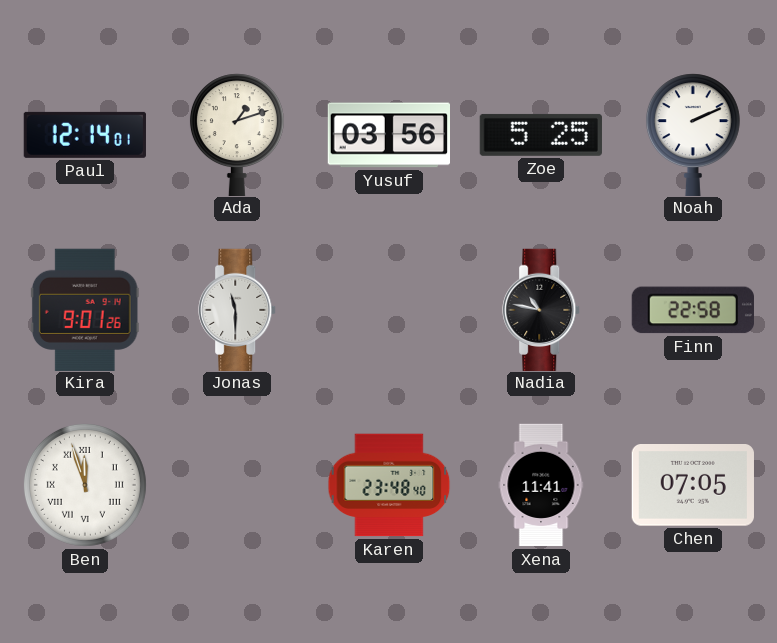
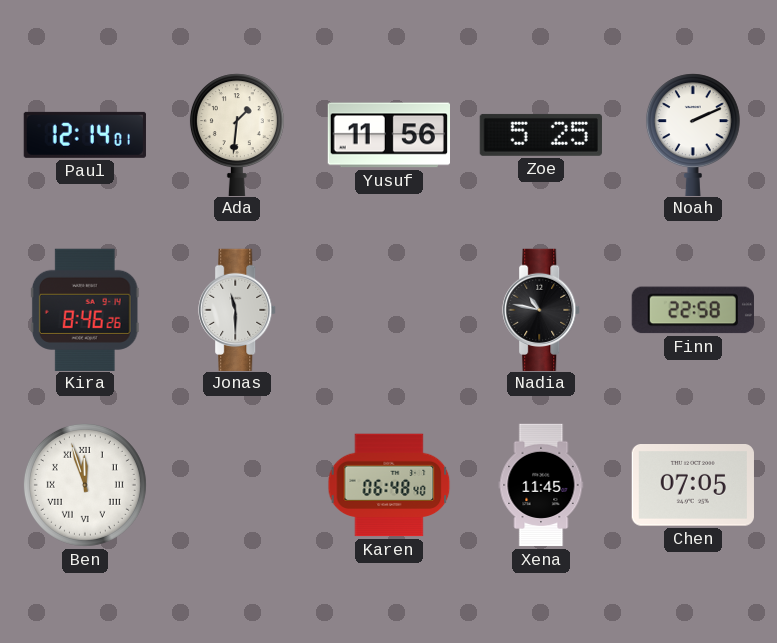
Ada: 1:12 -> 1:31 (237, 134)
Yusuf: 03:56 -> 11:56 (388, 135)
Kira: 9:01 -> 8:46 (85, 309)
Karen: 23:48 -> 06:48 (389, 485)
Xena: 11:41 -> 11:45 (541, 485)
